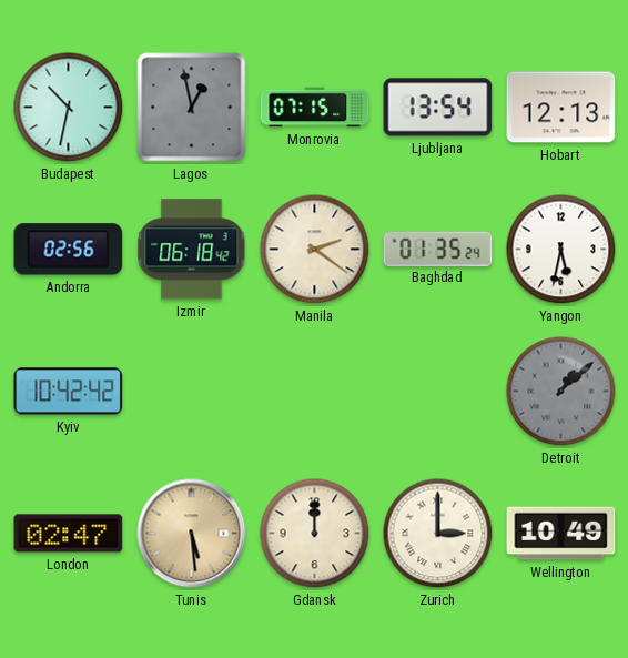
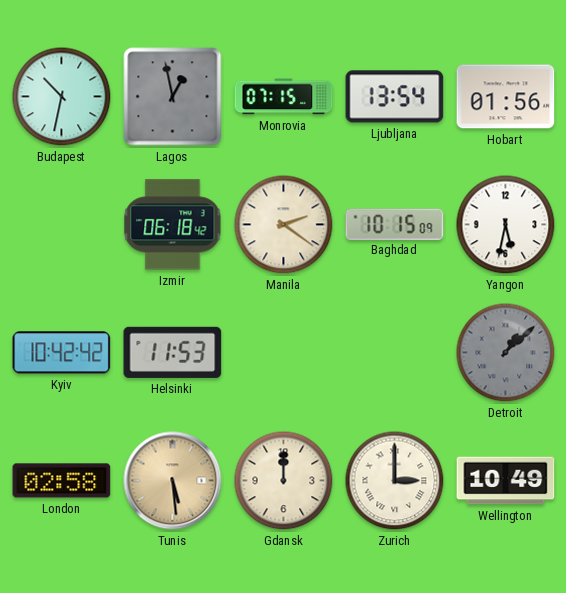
Hobart: 12:13 -> 01:56 (506, 97)
Andorra: 02:56 -> none (69, 250)
Baghdad: 01:35 -> 10:15 (395, 224)
Helsinki: none -> 11:53 (173, 352)
London: 02:47 -> 02:58 (62, 481)
